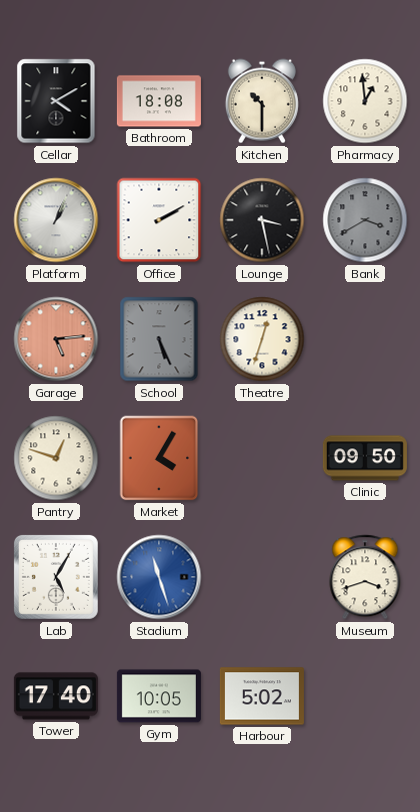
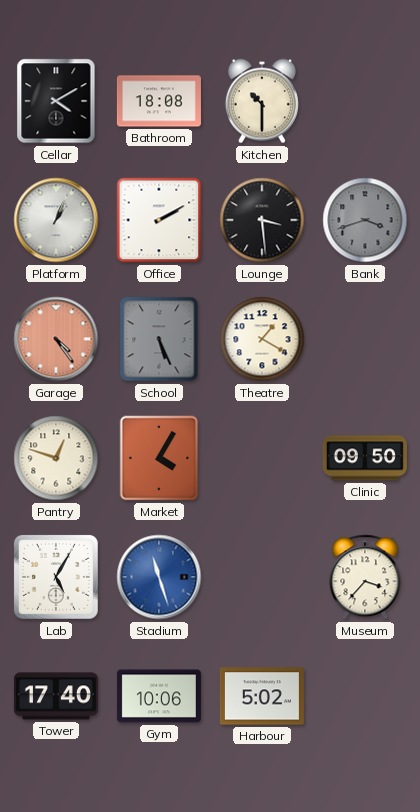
Pharmacy: 12:59 -> none (365, 101)
Lounge: 3:28 -> 3:29 (262, 220)
Bank: 3:40 -> 3:42 (365, 220)
Garage: 5:14 -> 4:24 (56, 339)
Theatre: 12:33 -> 1:20 (262, 339)
Museum: 3:42 -> 3:37 (365, 577)
Gym: 10:05 -> 10:06 (159, 696)
